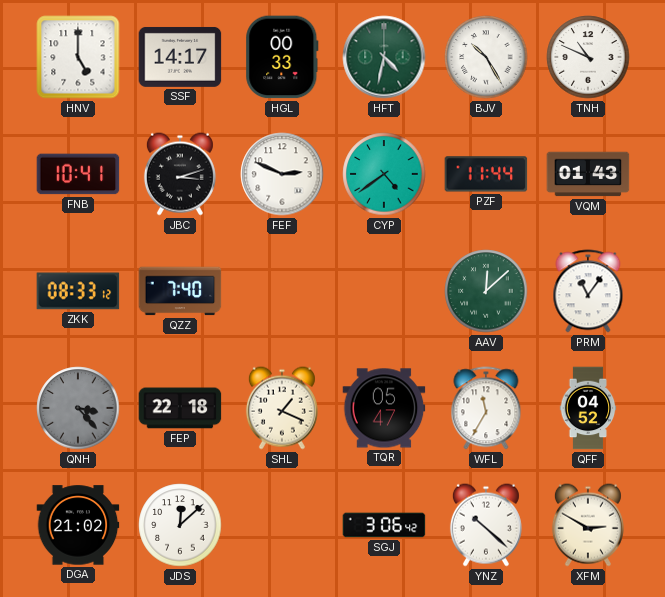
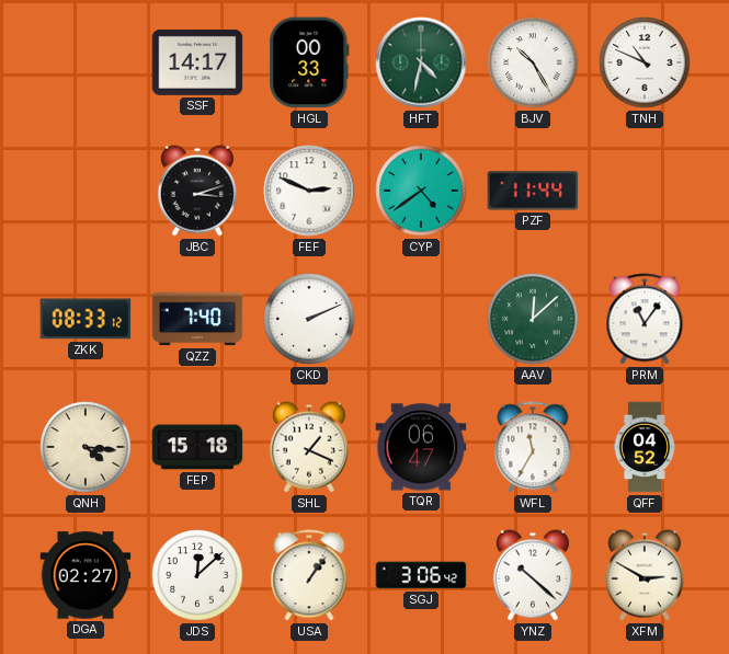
HNV: 5:00 -> none (78, 57)
FNB: 10:41 -> none (78, 174)
VQM: 01:43 -> none (588, 174)
CKD: none -> 2:11 (309, 319)
QNH: 3:23 -> 4:16 (86, 447)
QNH dial: grey -> cream (86, 447)
FEP: 22:18 -> 15:18 (197, 447)
TQR: 05:47 -> 06:47 (421, 447)
DGA: 21:02 -> 02:27 (86, 575)
USA: none -> 1:06 (309, 575)
